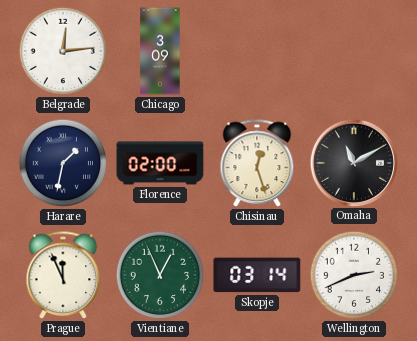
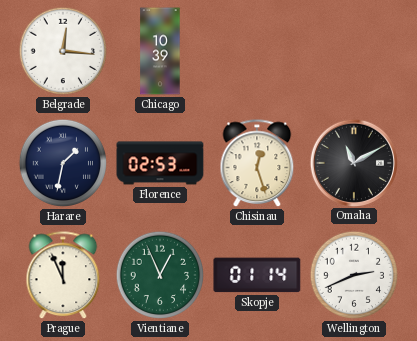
Belgrade: 12:14 -> 12:16 (63, 51)
Chicago: 3:09 -> 10:39 (160, 51)
Florence: 02:00 -> 02:53 (160, 163)
Skopje: 03:14 -> 01:14 (257, 275)
